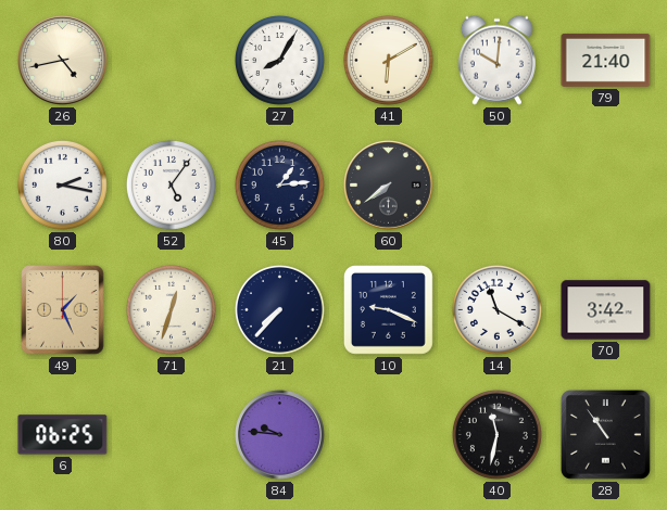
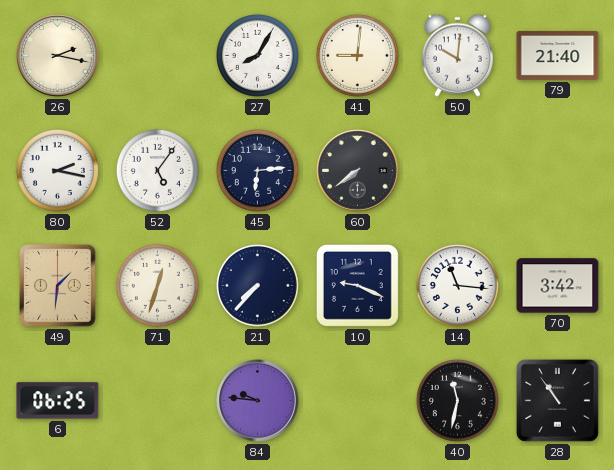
26: 4:43 -> 2:17 (58, 56)
41: 6:10 -> 9:01 (357, 55)
45: 1:14 -> 6:14 (257, 170)
49: 1:26 -> 1:31 (58, 286)
14: 11:20 -> 11:16 (457, 285)
